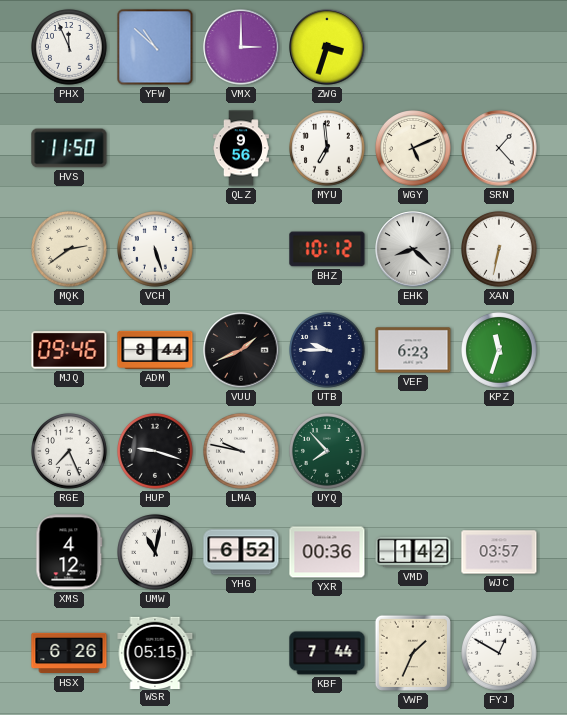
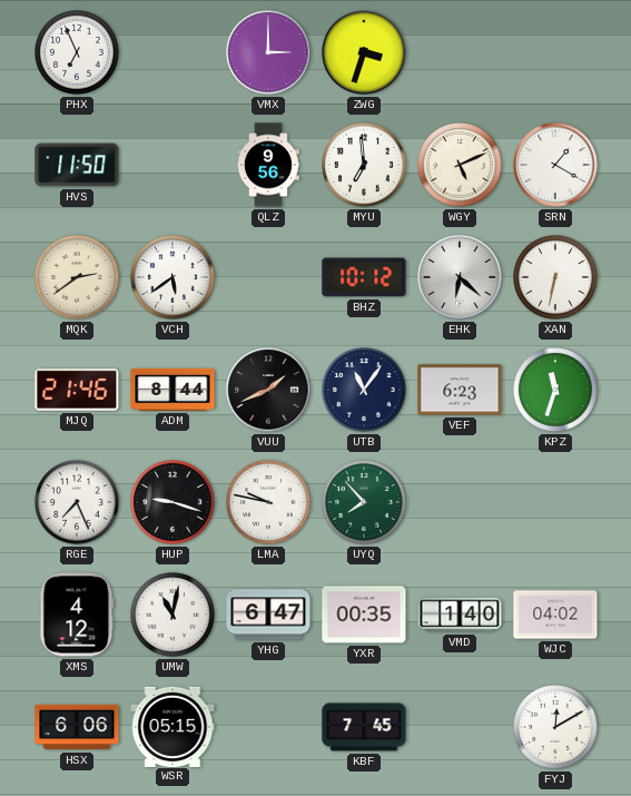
PHX: 11:56 -> 6:56 (78, 53)
YFW: 10:52 -> none (155, 47)
SRN: 1:23 -> 1:20 (555, 165)
VCH: 5:27 -> 5:39 (174, 278)
EHK: 8:22 -> 6:22 (460, 277)
MJQ: 09:46 -> 21:46 (77, 390)
UTB: 9:45 -> 11:06 (365, 391)
YHG: 6:52 -> 6:47 (268, 615)
YXR: 00:36 -> 00:35 (364, 615)
VMD: 1:42 -> 1:40 (460, 615)
WJC: 03:57 -> 04:02 (555, 615)
HSX: 6:26 -> 6:06 (77, 727)
KBF: 7:44 -> 7:45 (364, 727)
VWP: 1:34 -> none (413, 653)
FYJ: 12:50 -> 12:10 (556, 728)
